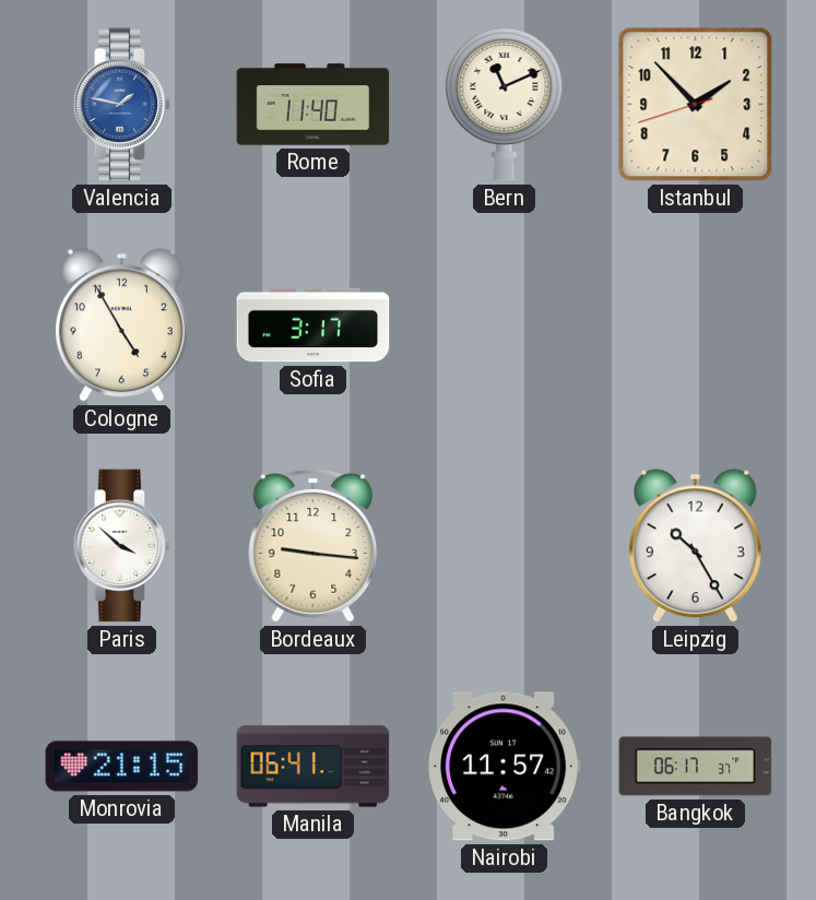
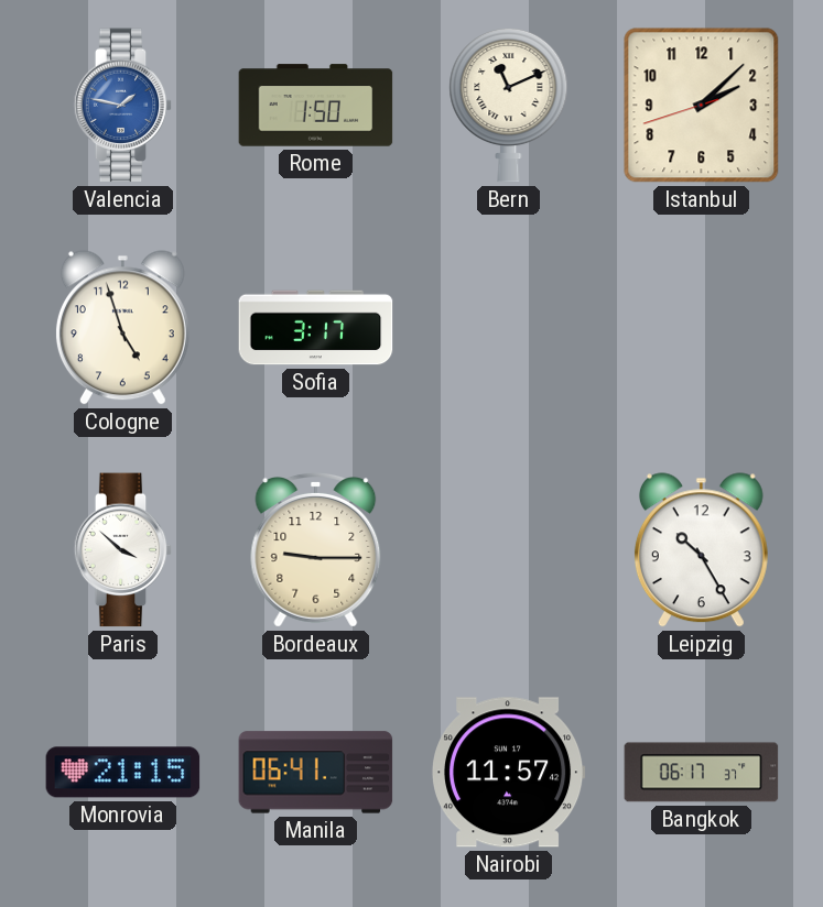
Rome: 11:40 -> 1:50 (316, 106)
Istanbul: 1:52 -> 2:07 (702, 106)
Cologne: 4:55 -> 4:57 (122, 328)
Bordeaux: 9:16 -> 9:15 (316, 550)
